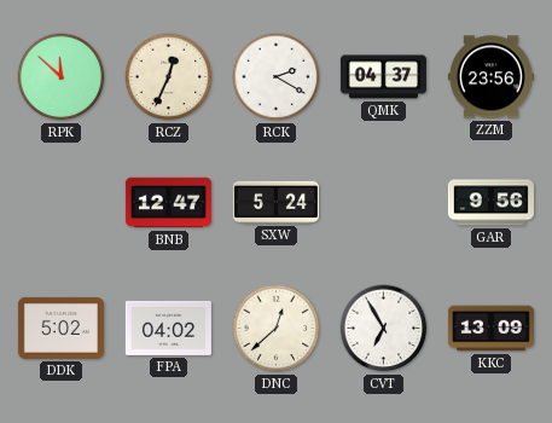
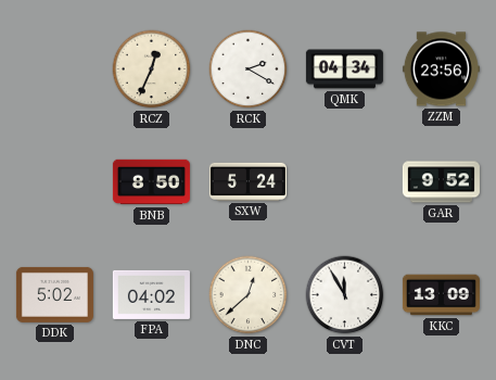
RPK: 11:52 -> none (62, 77)
QMK: 04:37 -> 04:34 (344, 69)
BNB: 12:47 -> 8:50 (151, 182)
GAR: 9:56 -> 9:52 (441, 182)
CVT: 6:55 -> 11:55 (345, 295)
